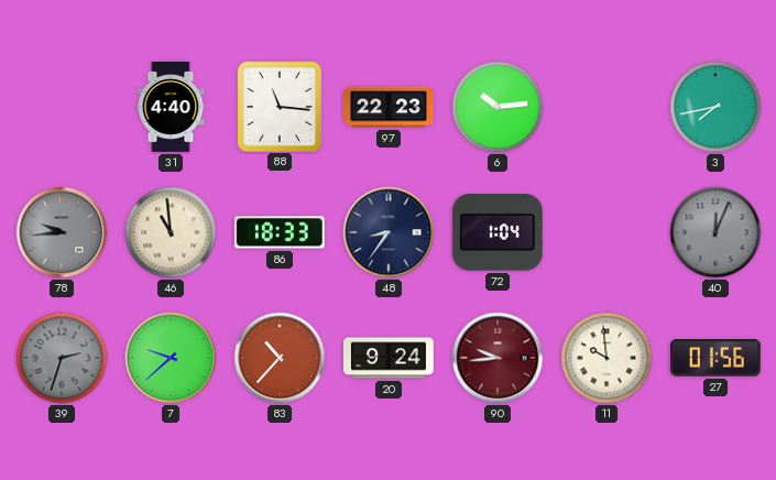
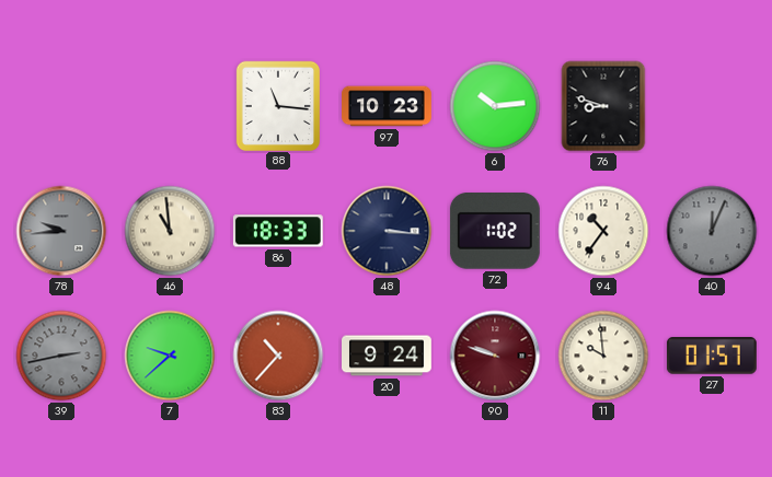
31: 4:40 -> none (171, 108)
97: 22:23 -> 10:23 (388, 106)
76: none -> 8:48 (603, 106)
3: 7:43 -> none (715, 107)
48: 8:36 -> 3:16 (387, 231)
72: 1:04 -> 1:02 (495, 232)
94: none -> 10:36 (603, 231)
39: 2:33 -> 2:43 (61, 356)
90: 9:44 -> 9:48 (495, 356)
27: 01:56 -> 01:57 (712, 356)
